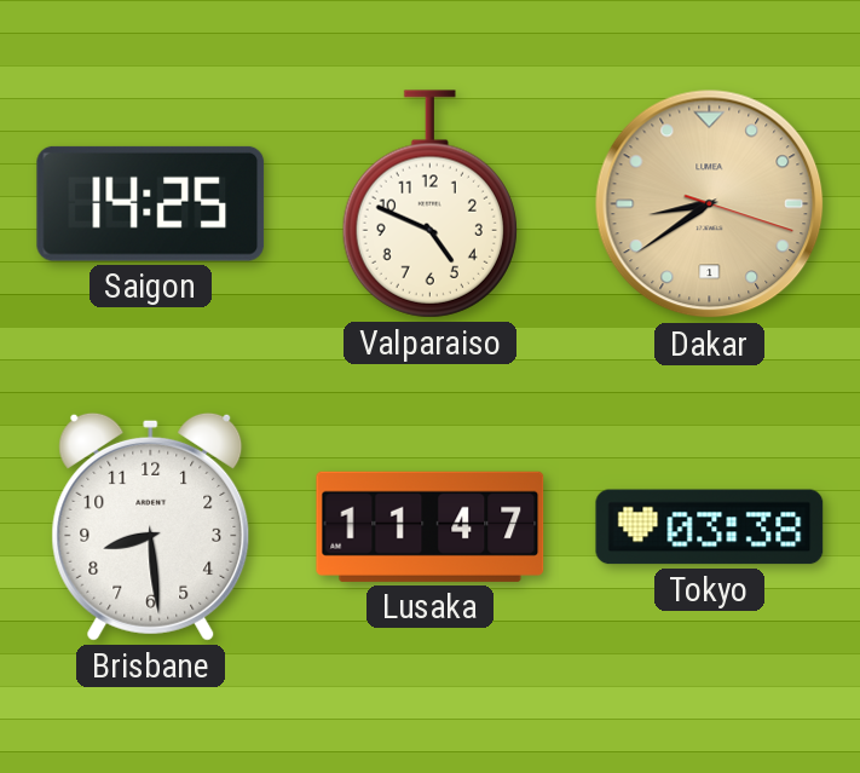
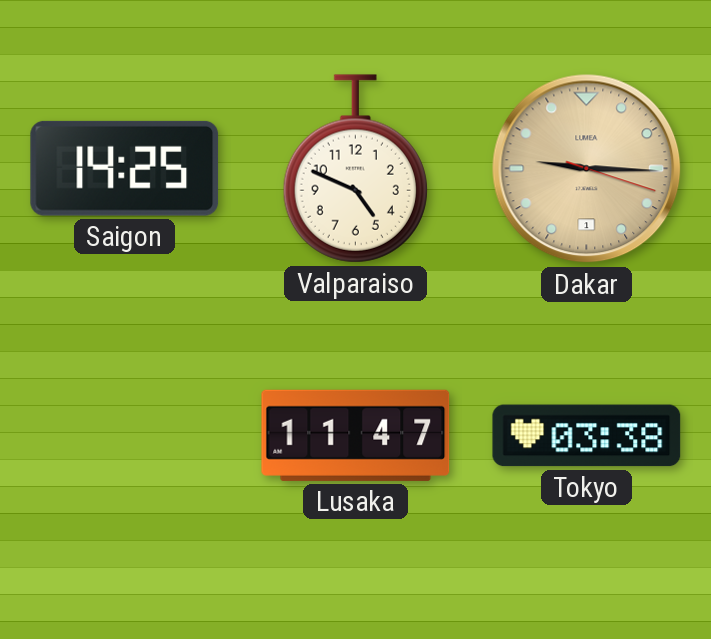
Dakar: 8:39 -> 9:15 (587, 169)
Brisbane: 8:29 -> none (151, 526)
